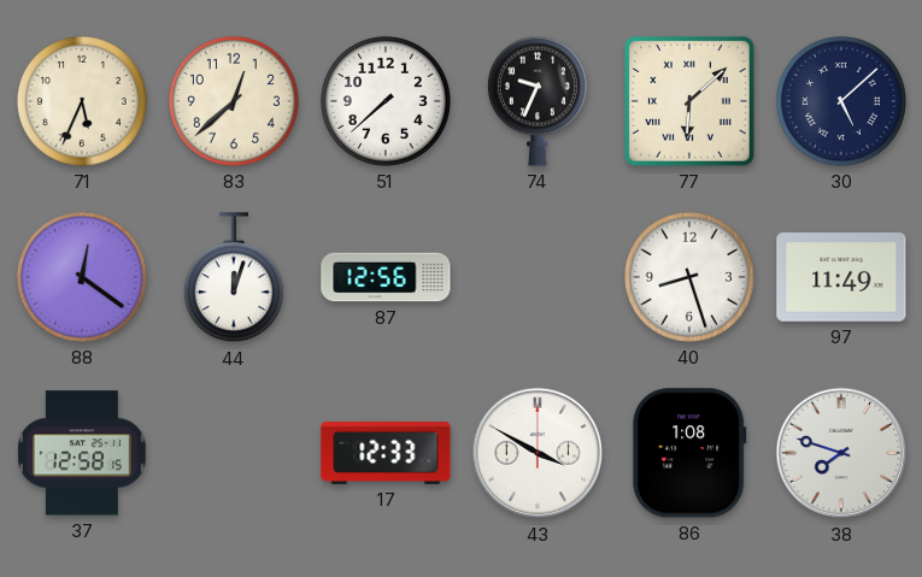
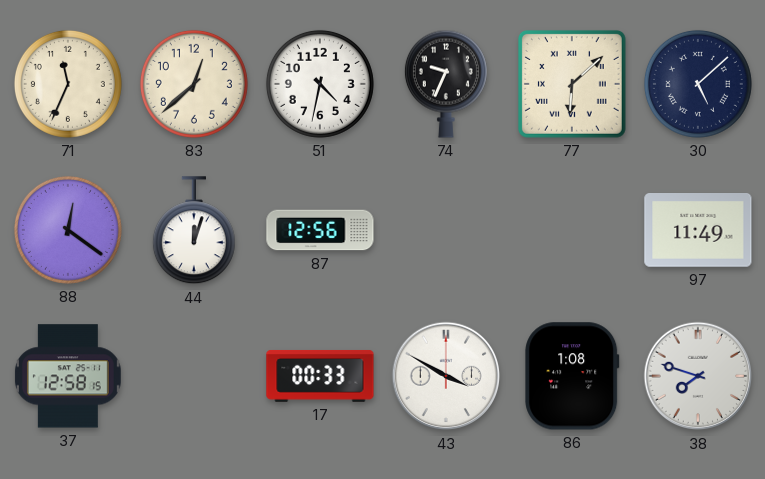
71: 5:34 -> 11:34 (68, 84)
51: 7:38 -> 4:32 (320, 84)
40: 8:27 -> none (689, 277)
17: 12:33 -> 00:33 (320, 376)
